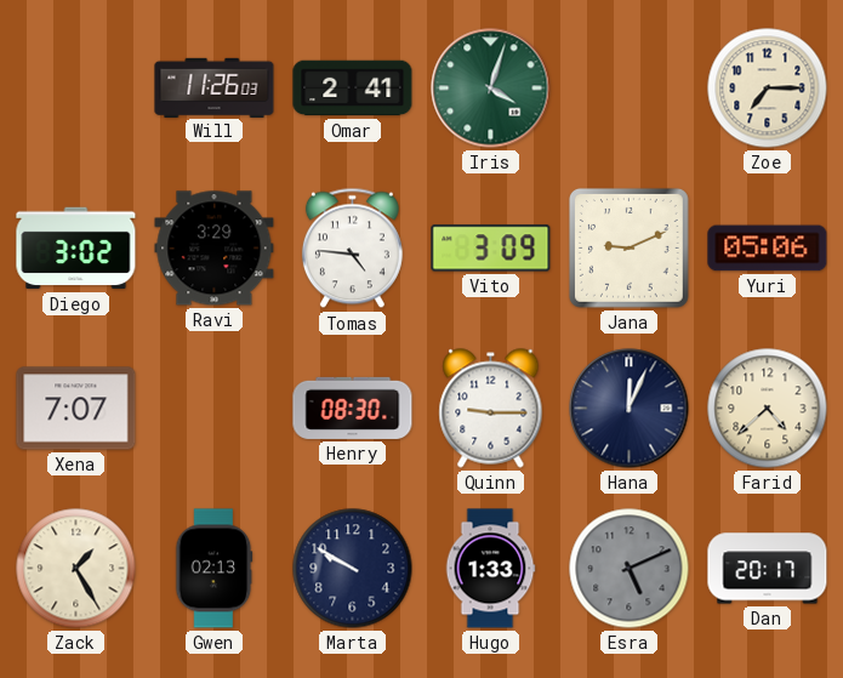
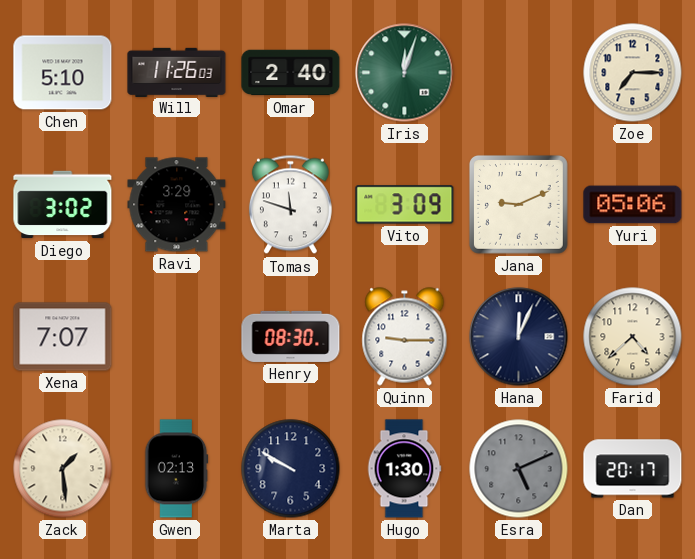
Chen: none -> 5:10 (63, 73)
Omar: 2:41 -> 2:40 (291, 73)
Iris: 4:03 -> 12:03 (405, 73)
Tomas: 4:46 -> 11:48 (290, 205)
Zack: 1:25 -> 1:29 (63, 469)
Hugo: 1:33 -> 1:30 (404, 469)
